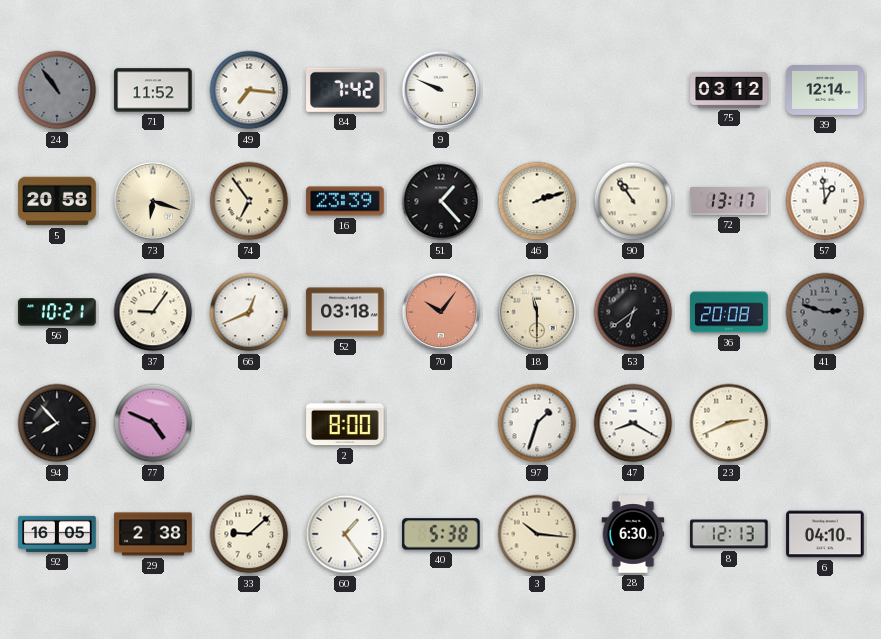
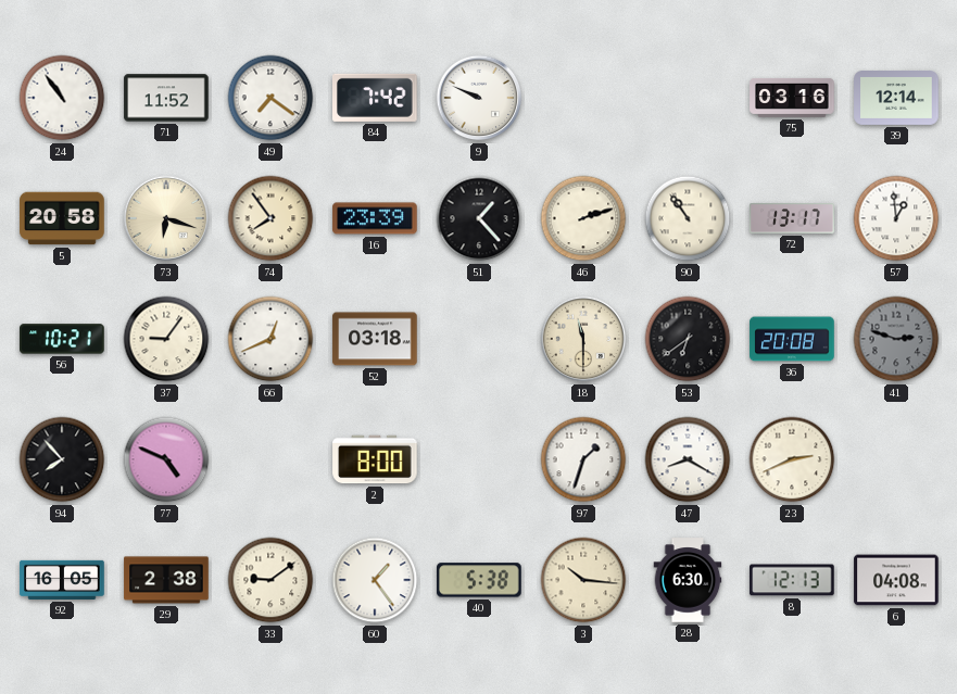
24 dial: grey -> white (62, 98)
49: 7:16 -> 7:21 (270, 98)
75: 03:12 -> 03:16 (792, 98)
74: 6:54 -> 7:54 (270, 218)
70: 10:06 -> none (441, 312)
33: 9:08 -> 9:09 (270, 580)
6: 04:10 -> 04:08 (896, 580)
